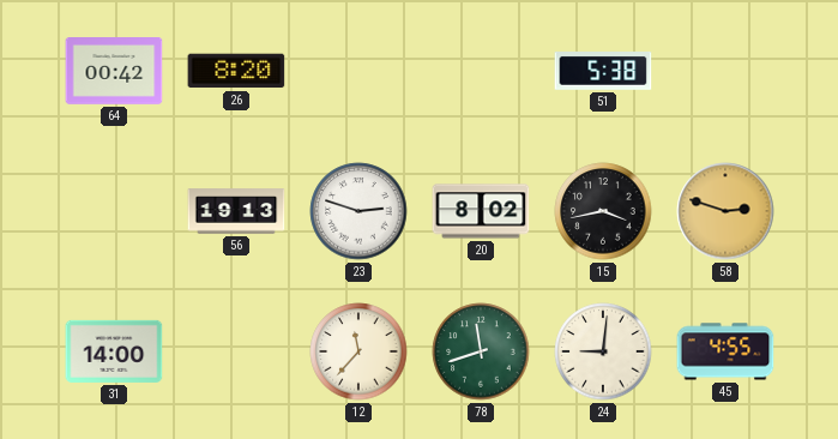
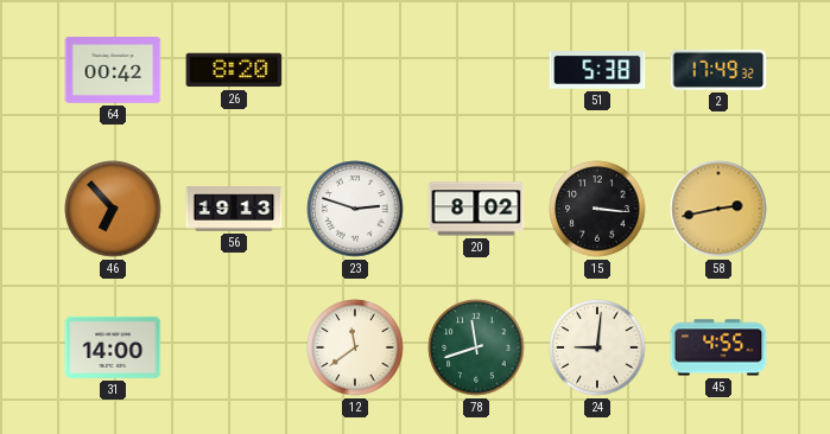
2: none -> 17:49 (718, 70)
46: none -> 6:53 (113, 209)
15: 3:43 -> 3:16 (597, 209)
58: 2:48 -> 2:43 (718, 209)
12: 11:37 -> 11:39 (355, 347)
